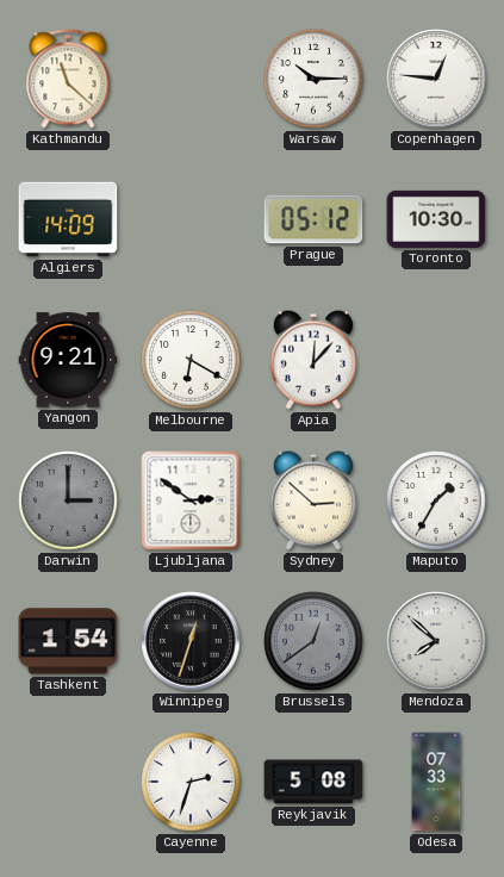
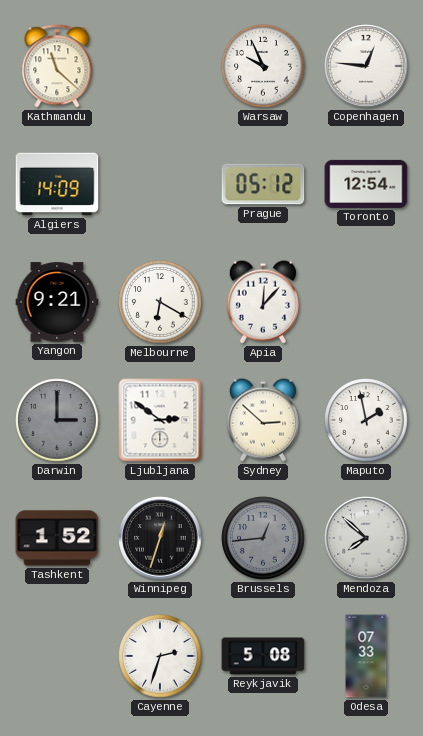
Warsaw: 10:15 -> 9:56 (263, 66)
Toronto: 10:30 -> 12:54 (366, 184)
Maputo: 1:35 -> 1:58 (366, 420)
Tashkent: 1:54 -> 1:52 (57, 538)
Brussels: 12:39 -> 12:44 (263, 538)
